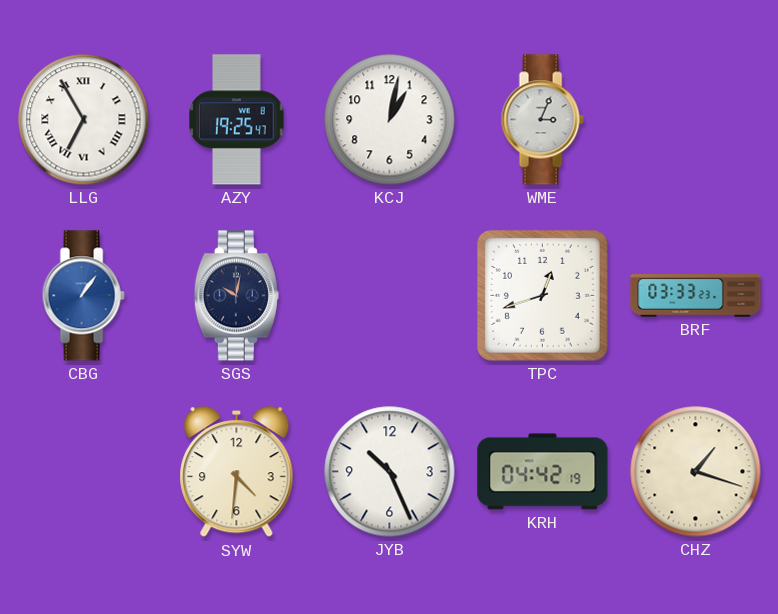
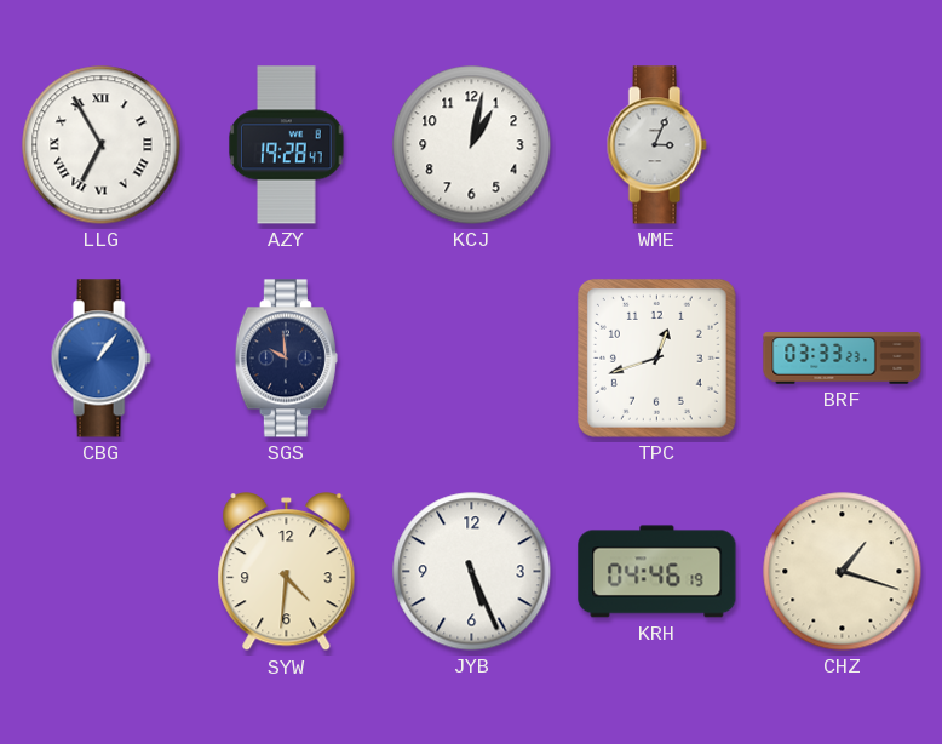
AZY: 19:25 -> 19:28 (287, 145)
SGS: 10:02 -> 9:59 (286, 359)
JYB: 10:26 -> 5:26 (472, 572)
KRH: 04:42 -> 04:46 (657, 572)
